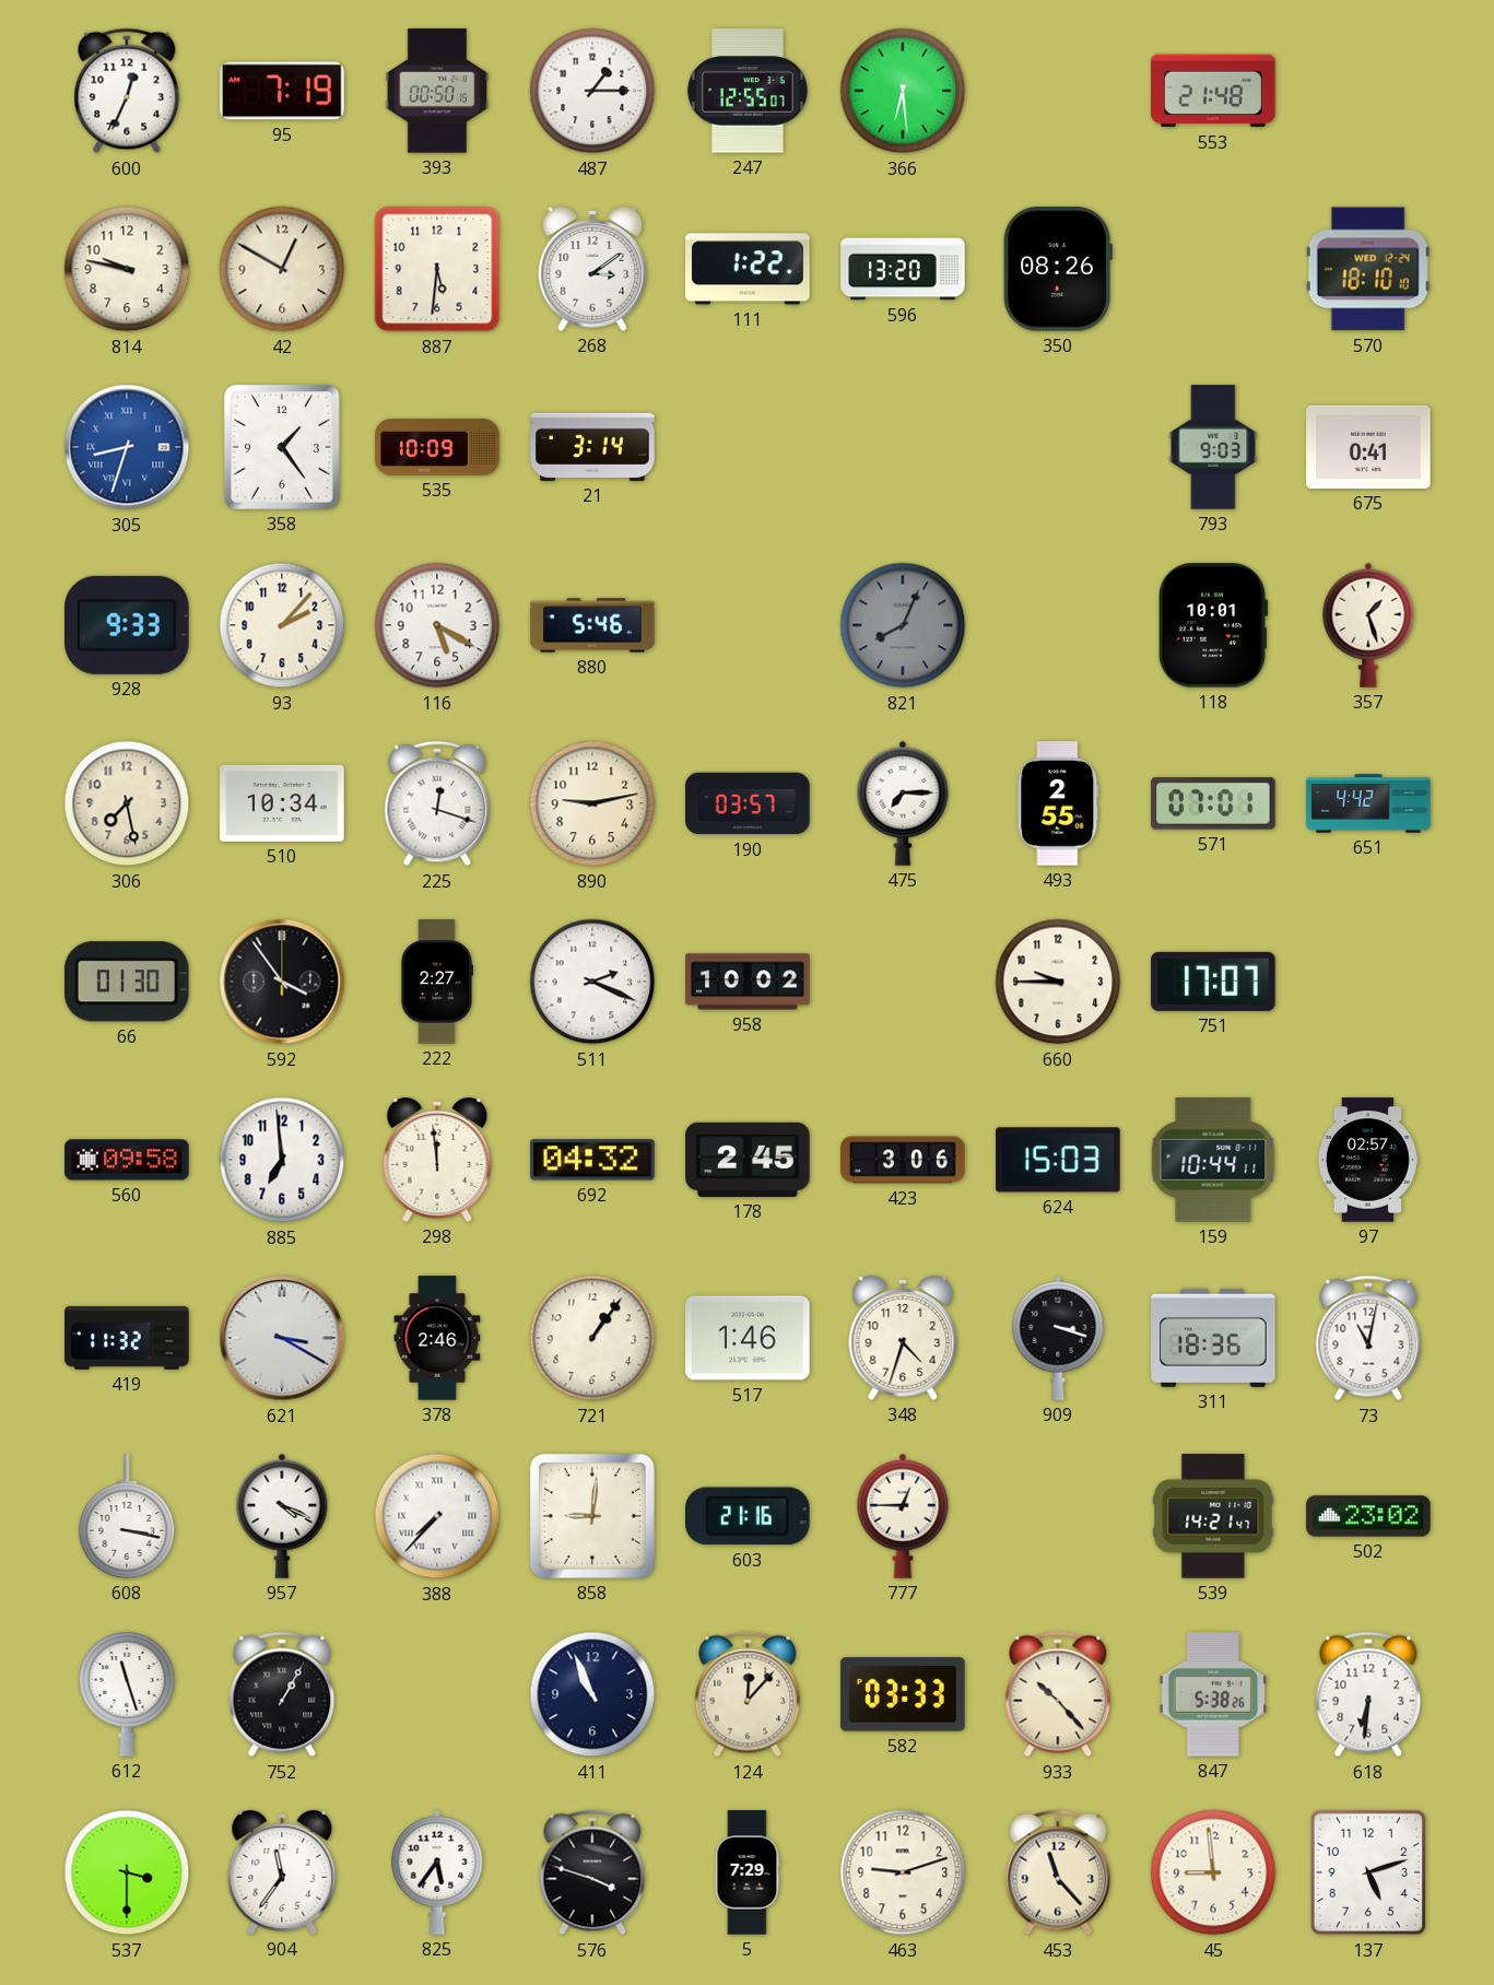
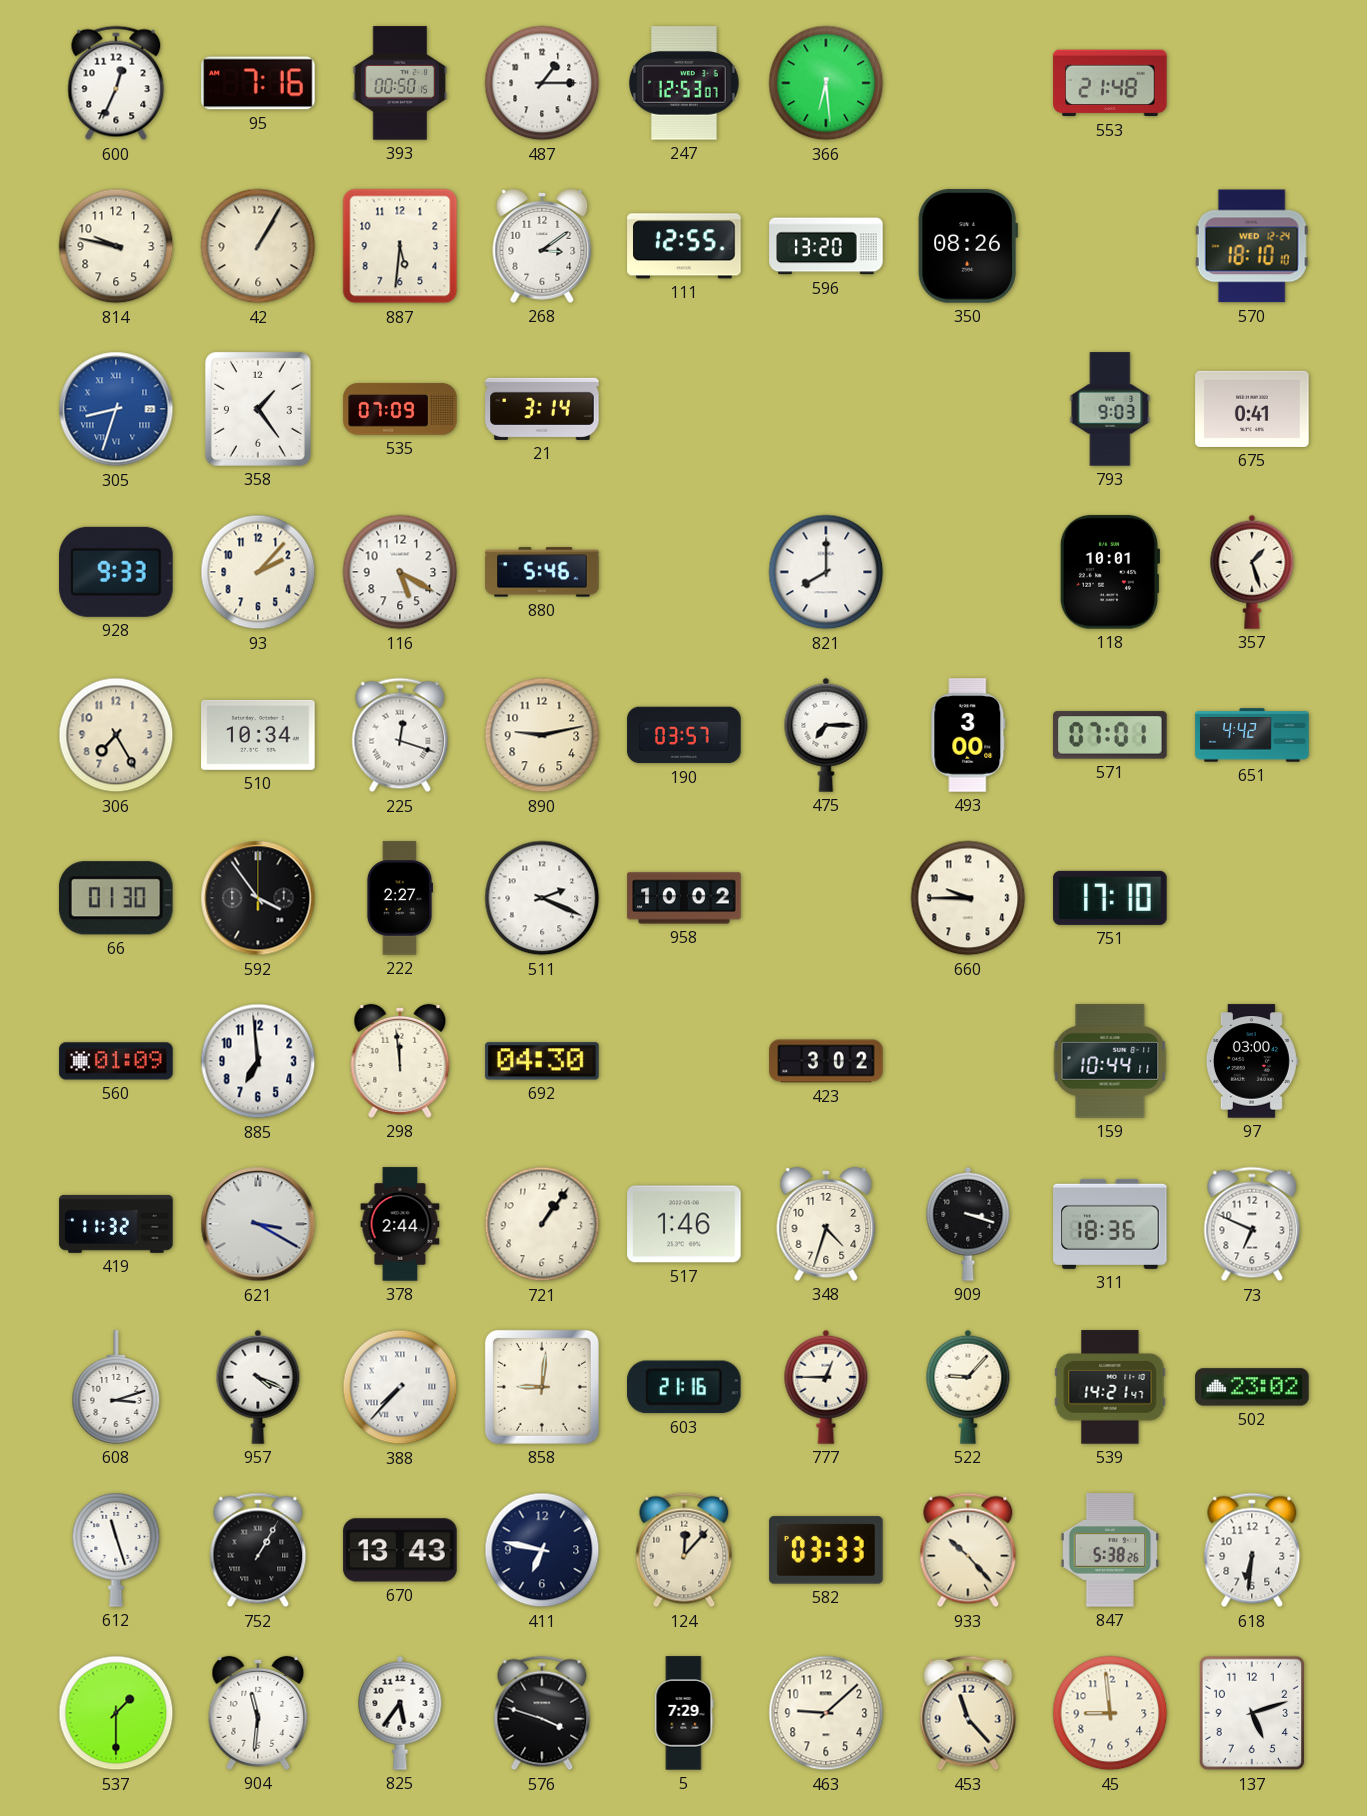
95: 7:19 -> 7:16 (258, 83)
247: 12:55 -> 12:53 (684, 83)
42: 12:50 -> 1:05 (258, 246)
111: 1:22 -> 12:55 (684, 246)
535: 10:09 -> 07:09 (400, 409)
821: 8:04 -> 8:00 (826, 572)
821 dial: grey -> white (826, 572)
306: 7:28 -> 7:25 (116, 735)
493: 2:55 -> 3:00 (968, 735)
751: 17:07 -> 17:10 (1110, 898)
560: 09:58 -> 01:09 (116, 1061)
692: 04:32 -> 04:30 (542, 1061)
178: 2:45 -> none (748, 1160)
423: 3:06 -> 3:02 (826, 1061)
624: 15:03 -> none (1058, 1160)
97: 02:57 -> 03:00 (1252, 1061)
378: 2:46 -> 2:44 (400, 1224)
73: 11:02 -> 6:49 (1252, 1224)
608: 3:17 -> 3:12 (116, 1387)
522: none -> 9:07 (968, 1387)
670: none -> 13:43 (400, 1550)
411: 10:56 -> 6:47 (542, 1550)
537: 3:30 -> 1:30 (116, 1713)
904: 11:36 -> 11:31 (258, 1713)
463: 9:12 -> 9:08 (826, 1713)
